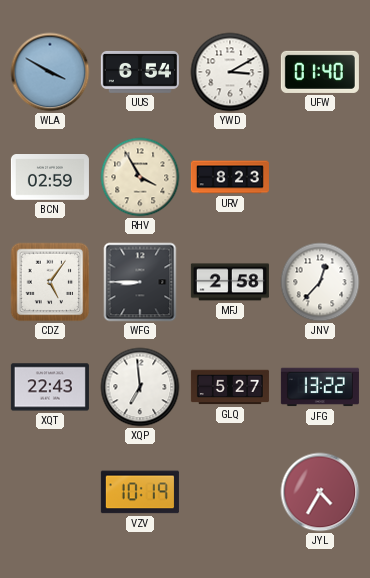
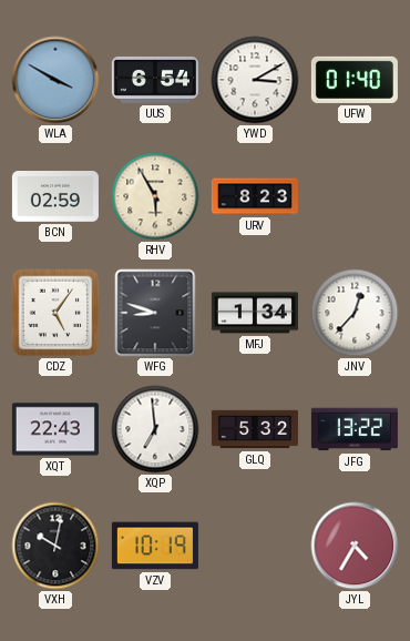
RHV: 3:55 -> 5:55 (155, 196)
WFG: 8:45 -> 8:48 (155, 313)
MFJ: 2:58 -> 1:34 (255, 313)
GLQ: 5:27 -> 5:32 (255, 429)
VXH: none -> 10:02 (55, 546)
